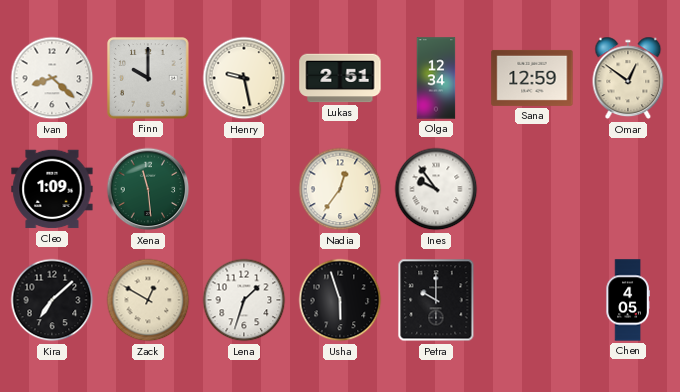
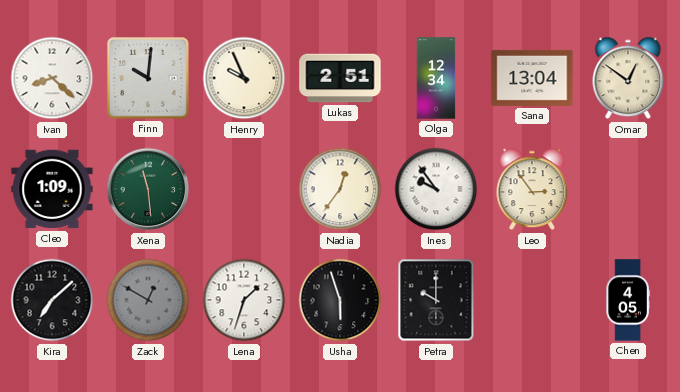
Finn: 10:00 -> 10:01 (148, 78)
Henry: 9:28 -> 9:56 (244, 78)
Sana: 12:59 -> 13:04 (532, 78)
Leo: none -> 2:54 (532, 189)
Zack dial: cream -> grey (148, 300)
